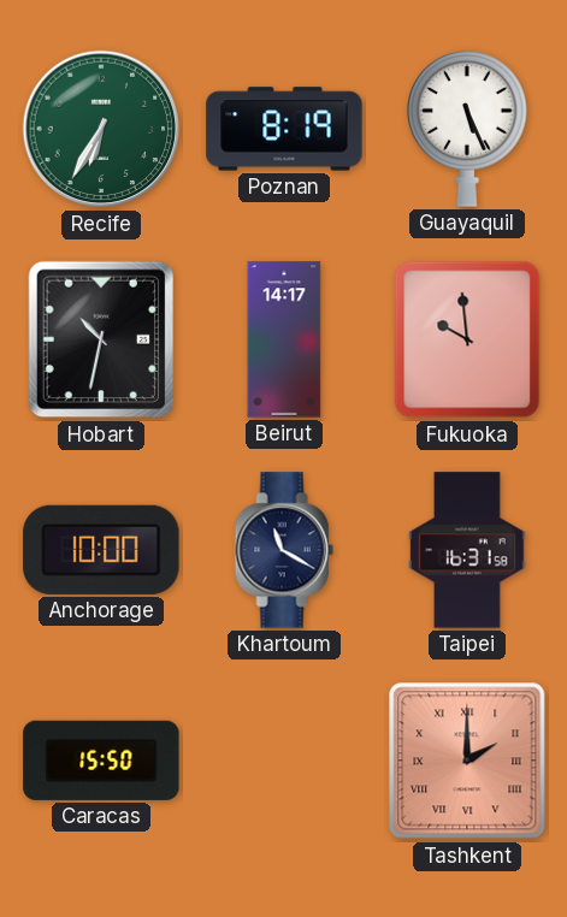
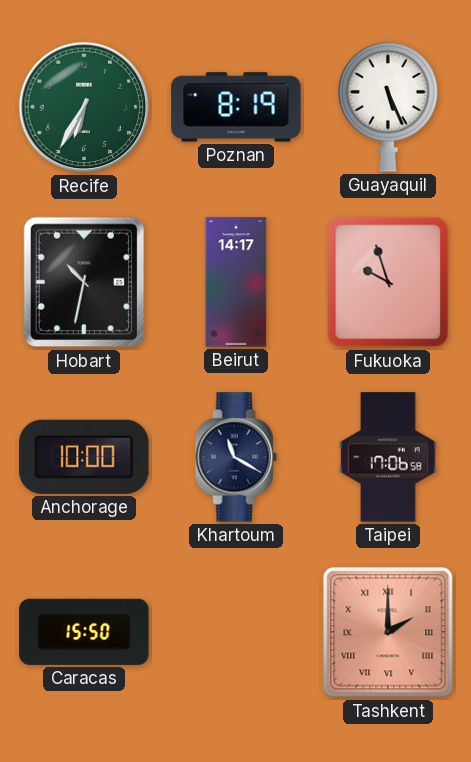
Fukuoka: 9:59 -> 9:57 (388, 282)
Taipei: 16:31 -> 17:06 (388, 457)
